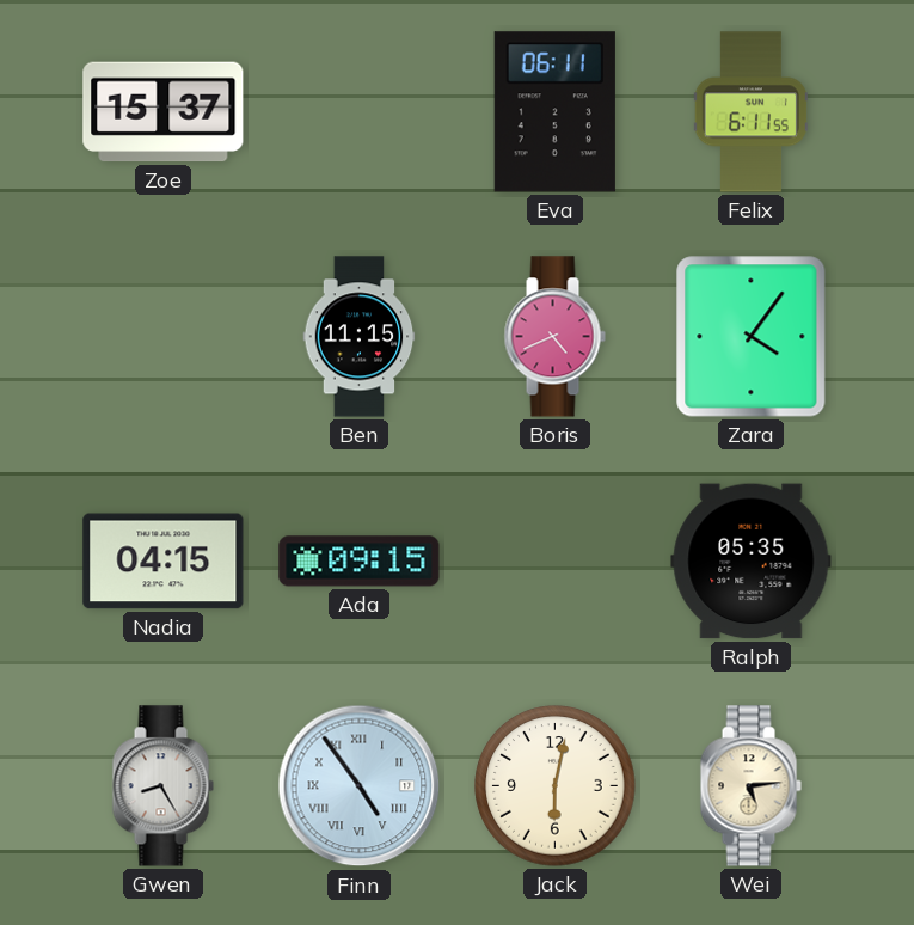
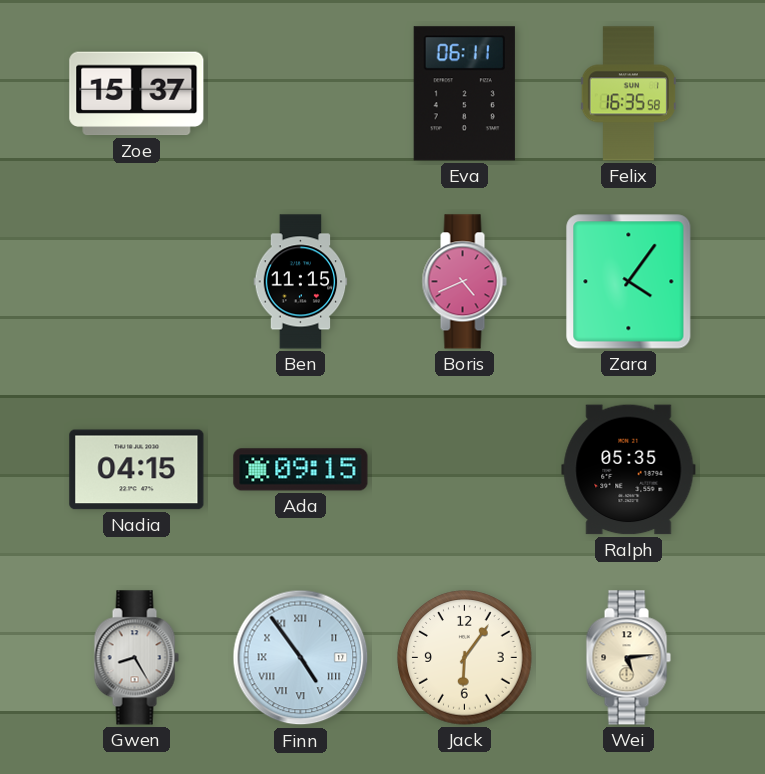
Felix: 6:11 -> 16:35 (628, 94)
Jack: 6:02 -> 6:06 (465, 658)
